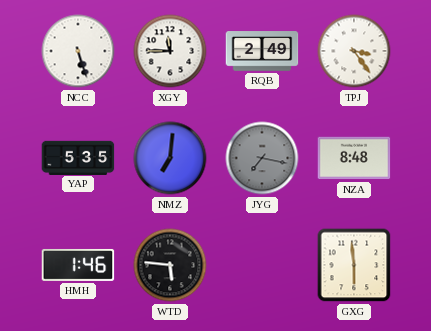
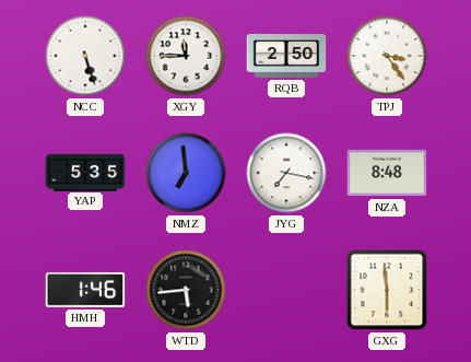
RQB: 2:49 -> 2:50 (286, 56)
NMZ: 7:01 -> 6:59 (186, 173)
JYG dial: grey -> white (286, 173)
WTD: 5:46 -> 5:44 (186, 290)
